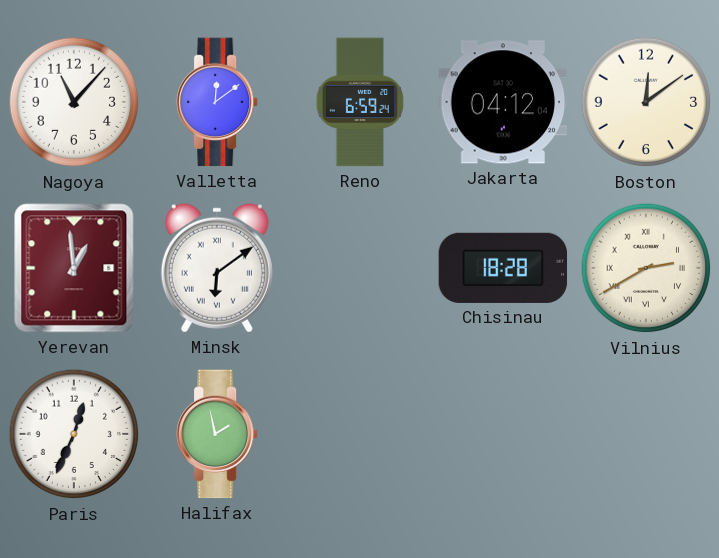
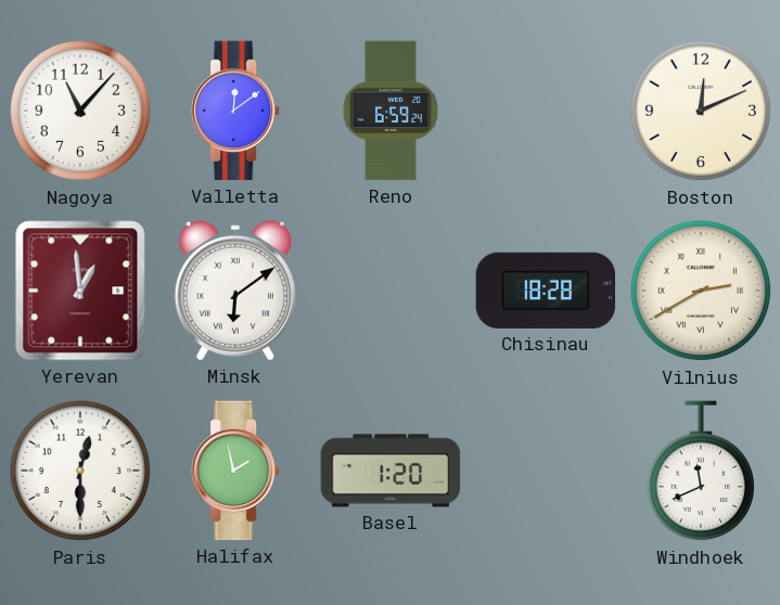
Jakarta: 04:12 -> none (503, 102)
Boston: 12:09 -> 12:11 (701, 111)
Paris: 12:34 -> 12:30 (80, 471)
Basel: none -> 1:20 (391, 471)
Windhoek: none -> 11:41 (700, 472)
